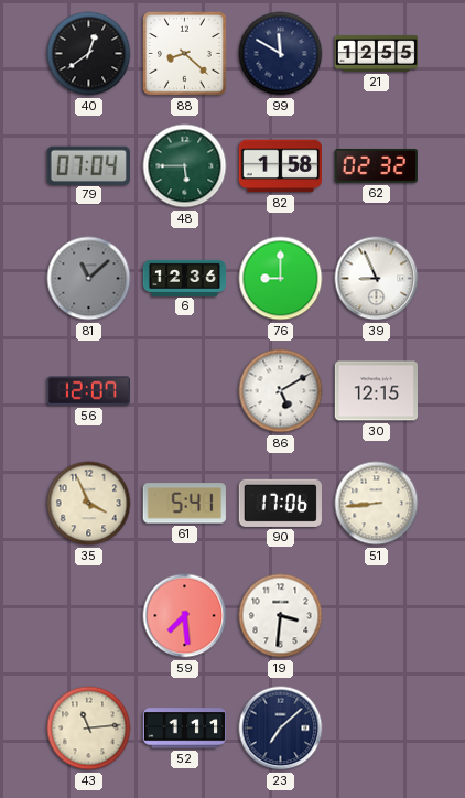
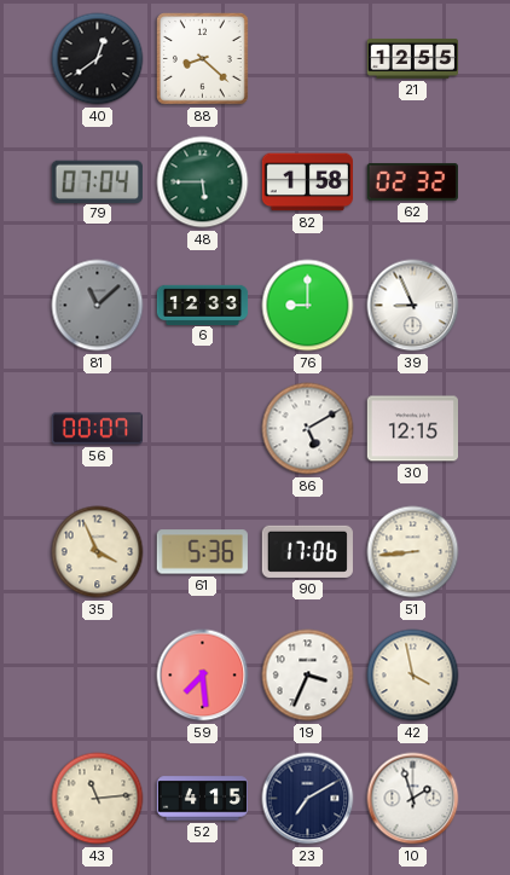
99: 11:50 -> none (281, 54)
6: 12:36 -> 12:33 (203, 305)
56: 12:07 -> 00:07 (97, 429)
61: 5:41 -> 5:36 (202, 552)
19: 3:31 -> 3:34 (308, 676)
42: none -> 3:58 (413, 676)
52: 1:11 -> 4:15 (202, 799)
23: 7:08 -> 7:10 (308, 799)
10: none -> 1:57 (413, 799)
